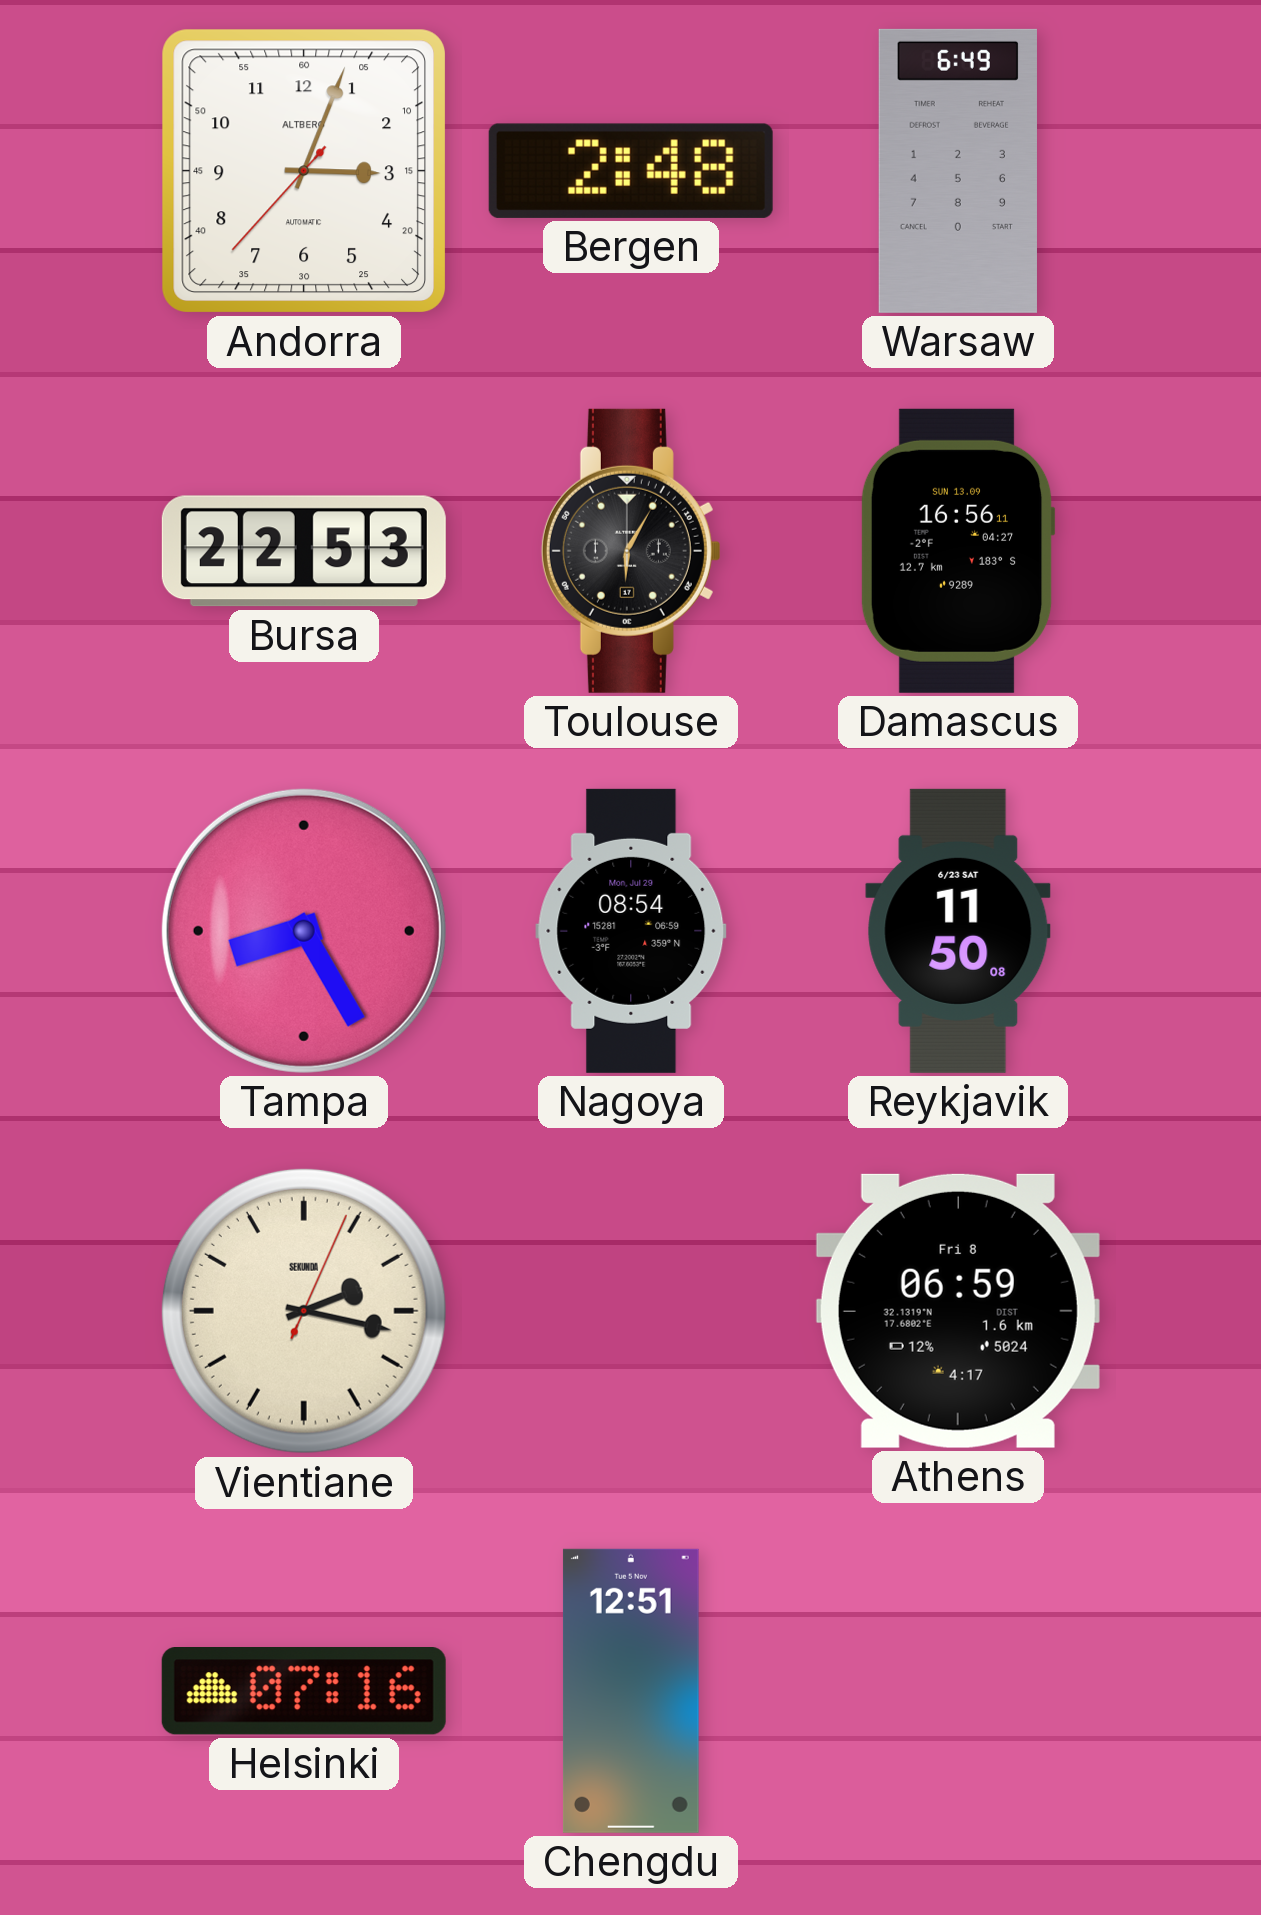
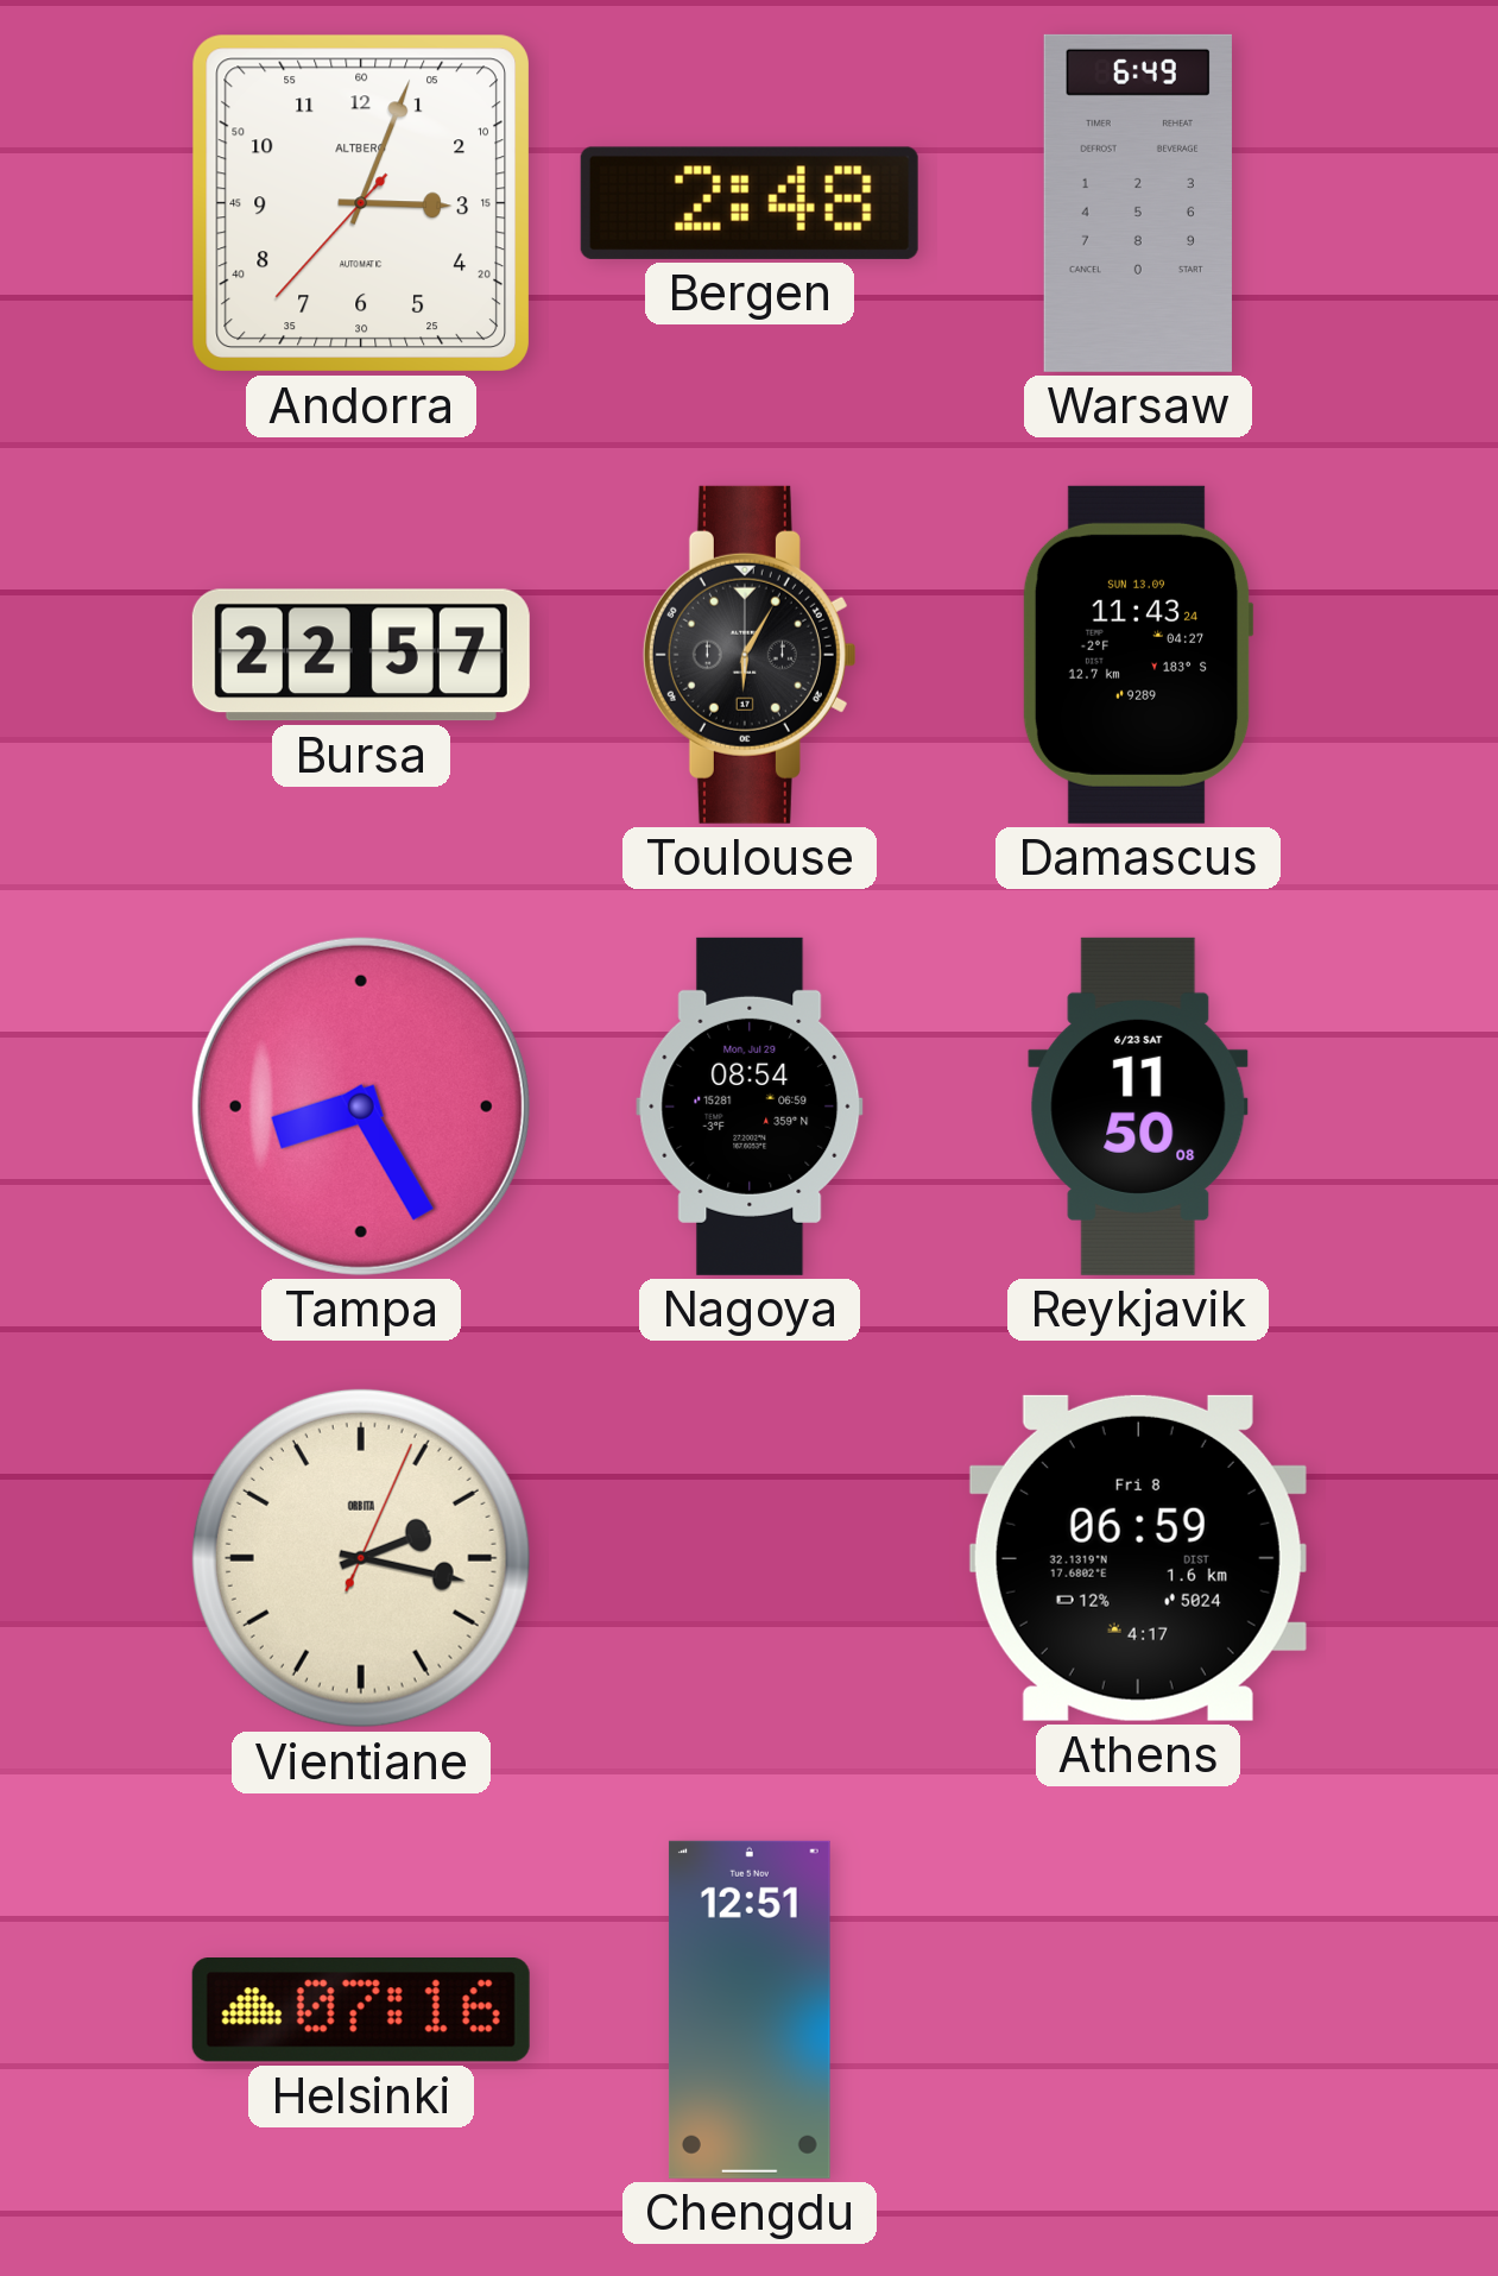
Bursa: 22:53 -> 22:57 (361, 655)
Damascus: 16:56 -> 11:43 (1138, 655)
Vientiane brand: SEKUNDA -> ORBITA (361, 1558)
